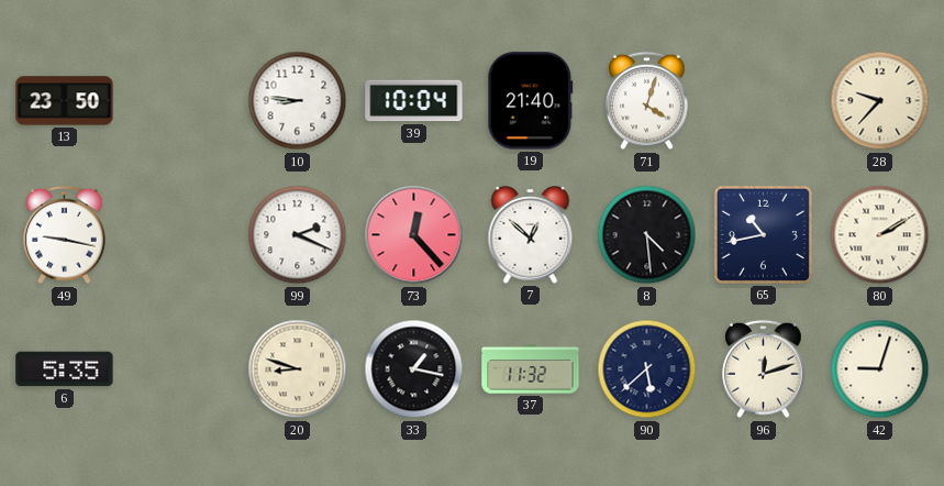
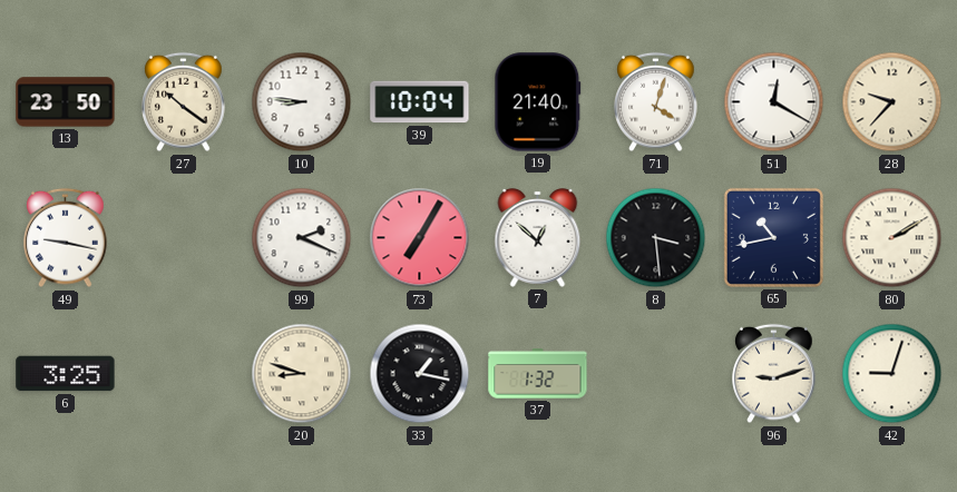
27: none -> 10:21 (184, 102)
51: none -> 12:20 (774, 102)
73: 12:23 -> 7:05 (420, 238)
8: 4:29 -> 3:29 (656, 238)
6: 5:35 -> 3:25 (66, 374)
37: 11:32 -> 1:32 (538, 374)
90: 5:38 -> none (647, 369)
96: 12:12 -> 9:12 (774, 374)
